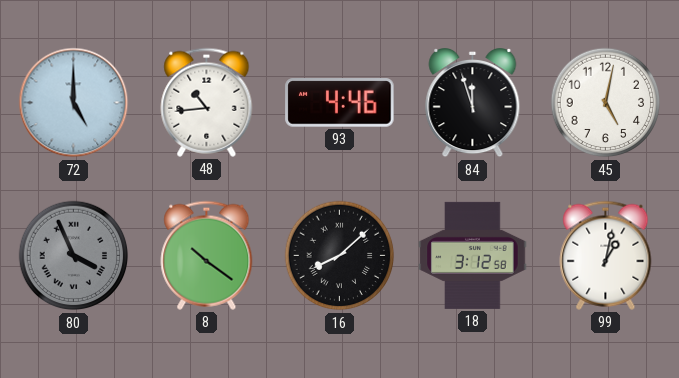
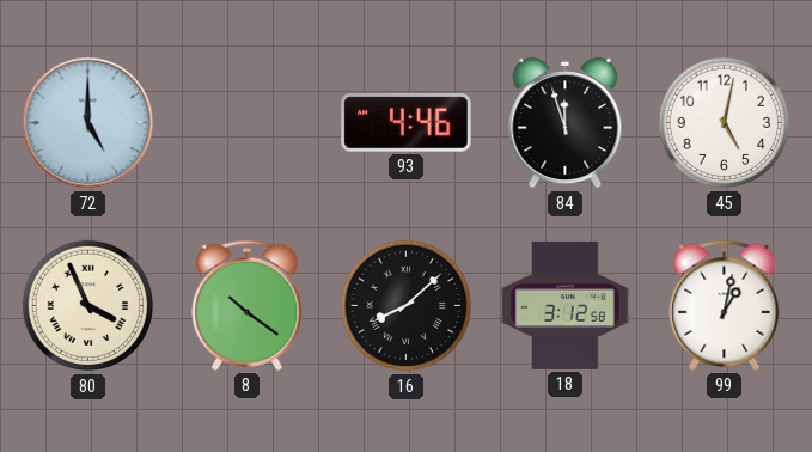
48: 10:44 -> none (207, 102)
80 dial: grey -> cream (88, 306)
